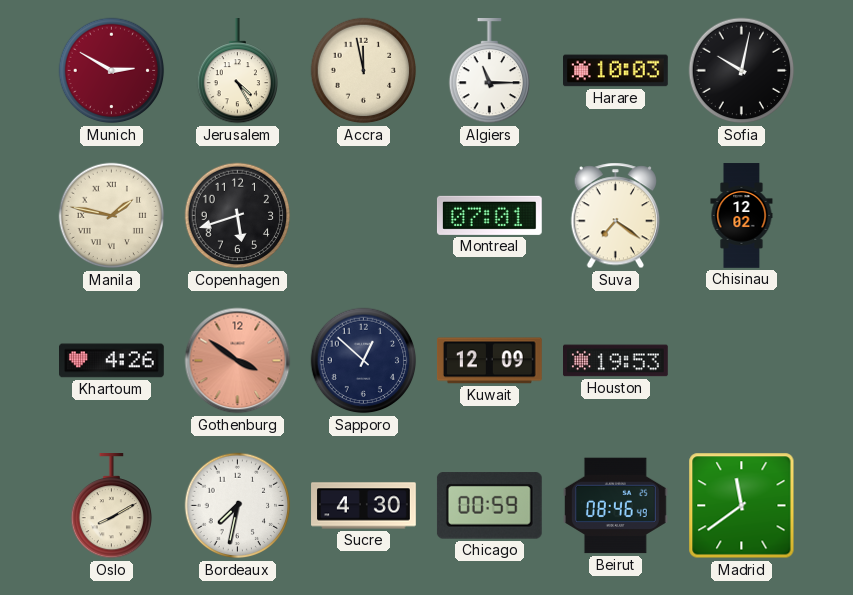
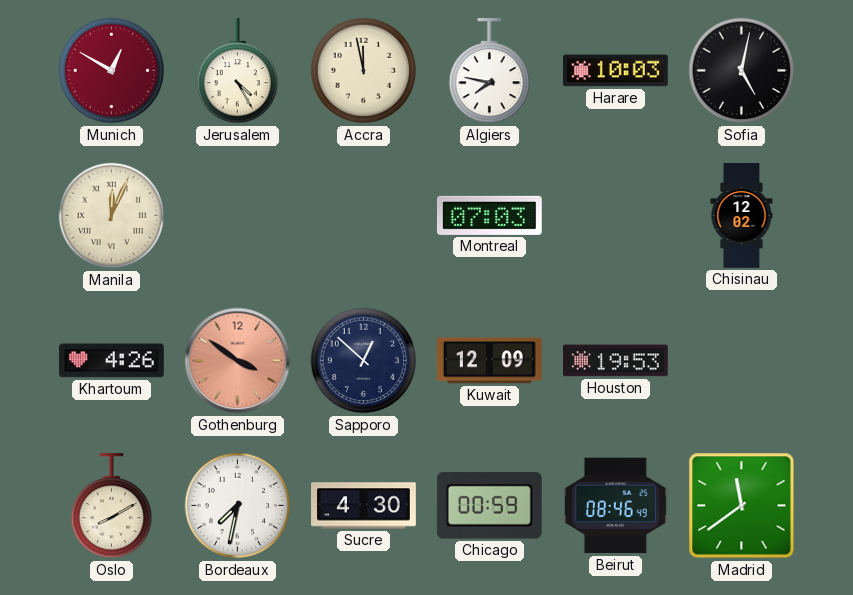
Munich: 2:50 -> 12:50 (112, 71)
Algiers: 11:15 -> 7:47 (489, 72)
Sofia: 10:02 -> 5:02 (742, 71)
Manila: 1:47 -> 12:04 (112, 216)
Copenhagen: 5:42 -> none (238, 216)
Montreal: 07:01 -> 07:03 (489, 215)
Suva: 7:21 -> none (616, 216)
